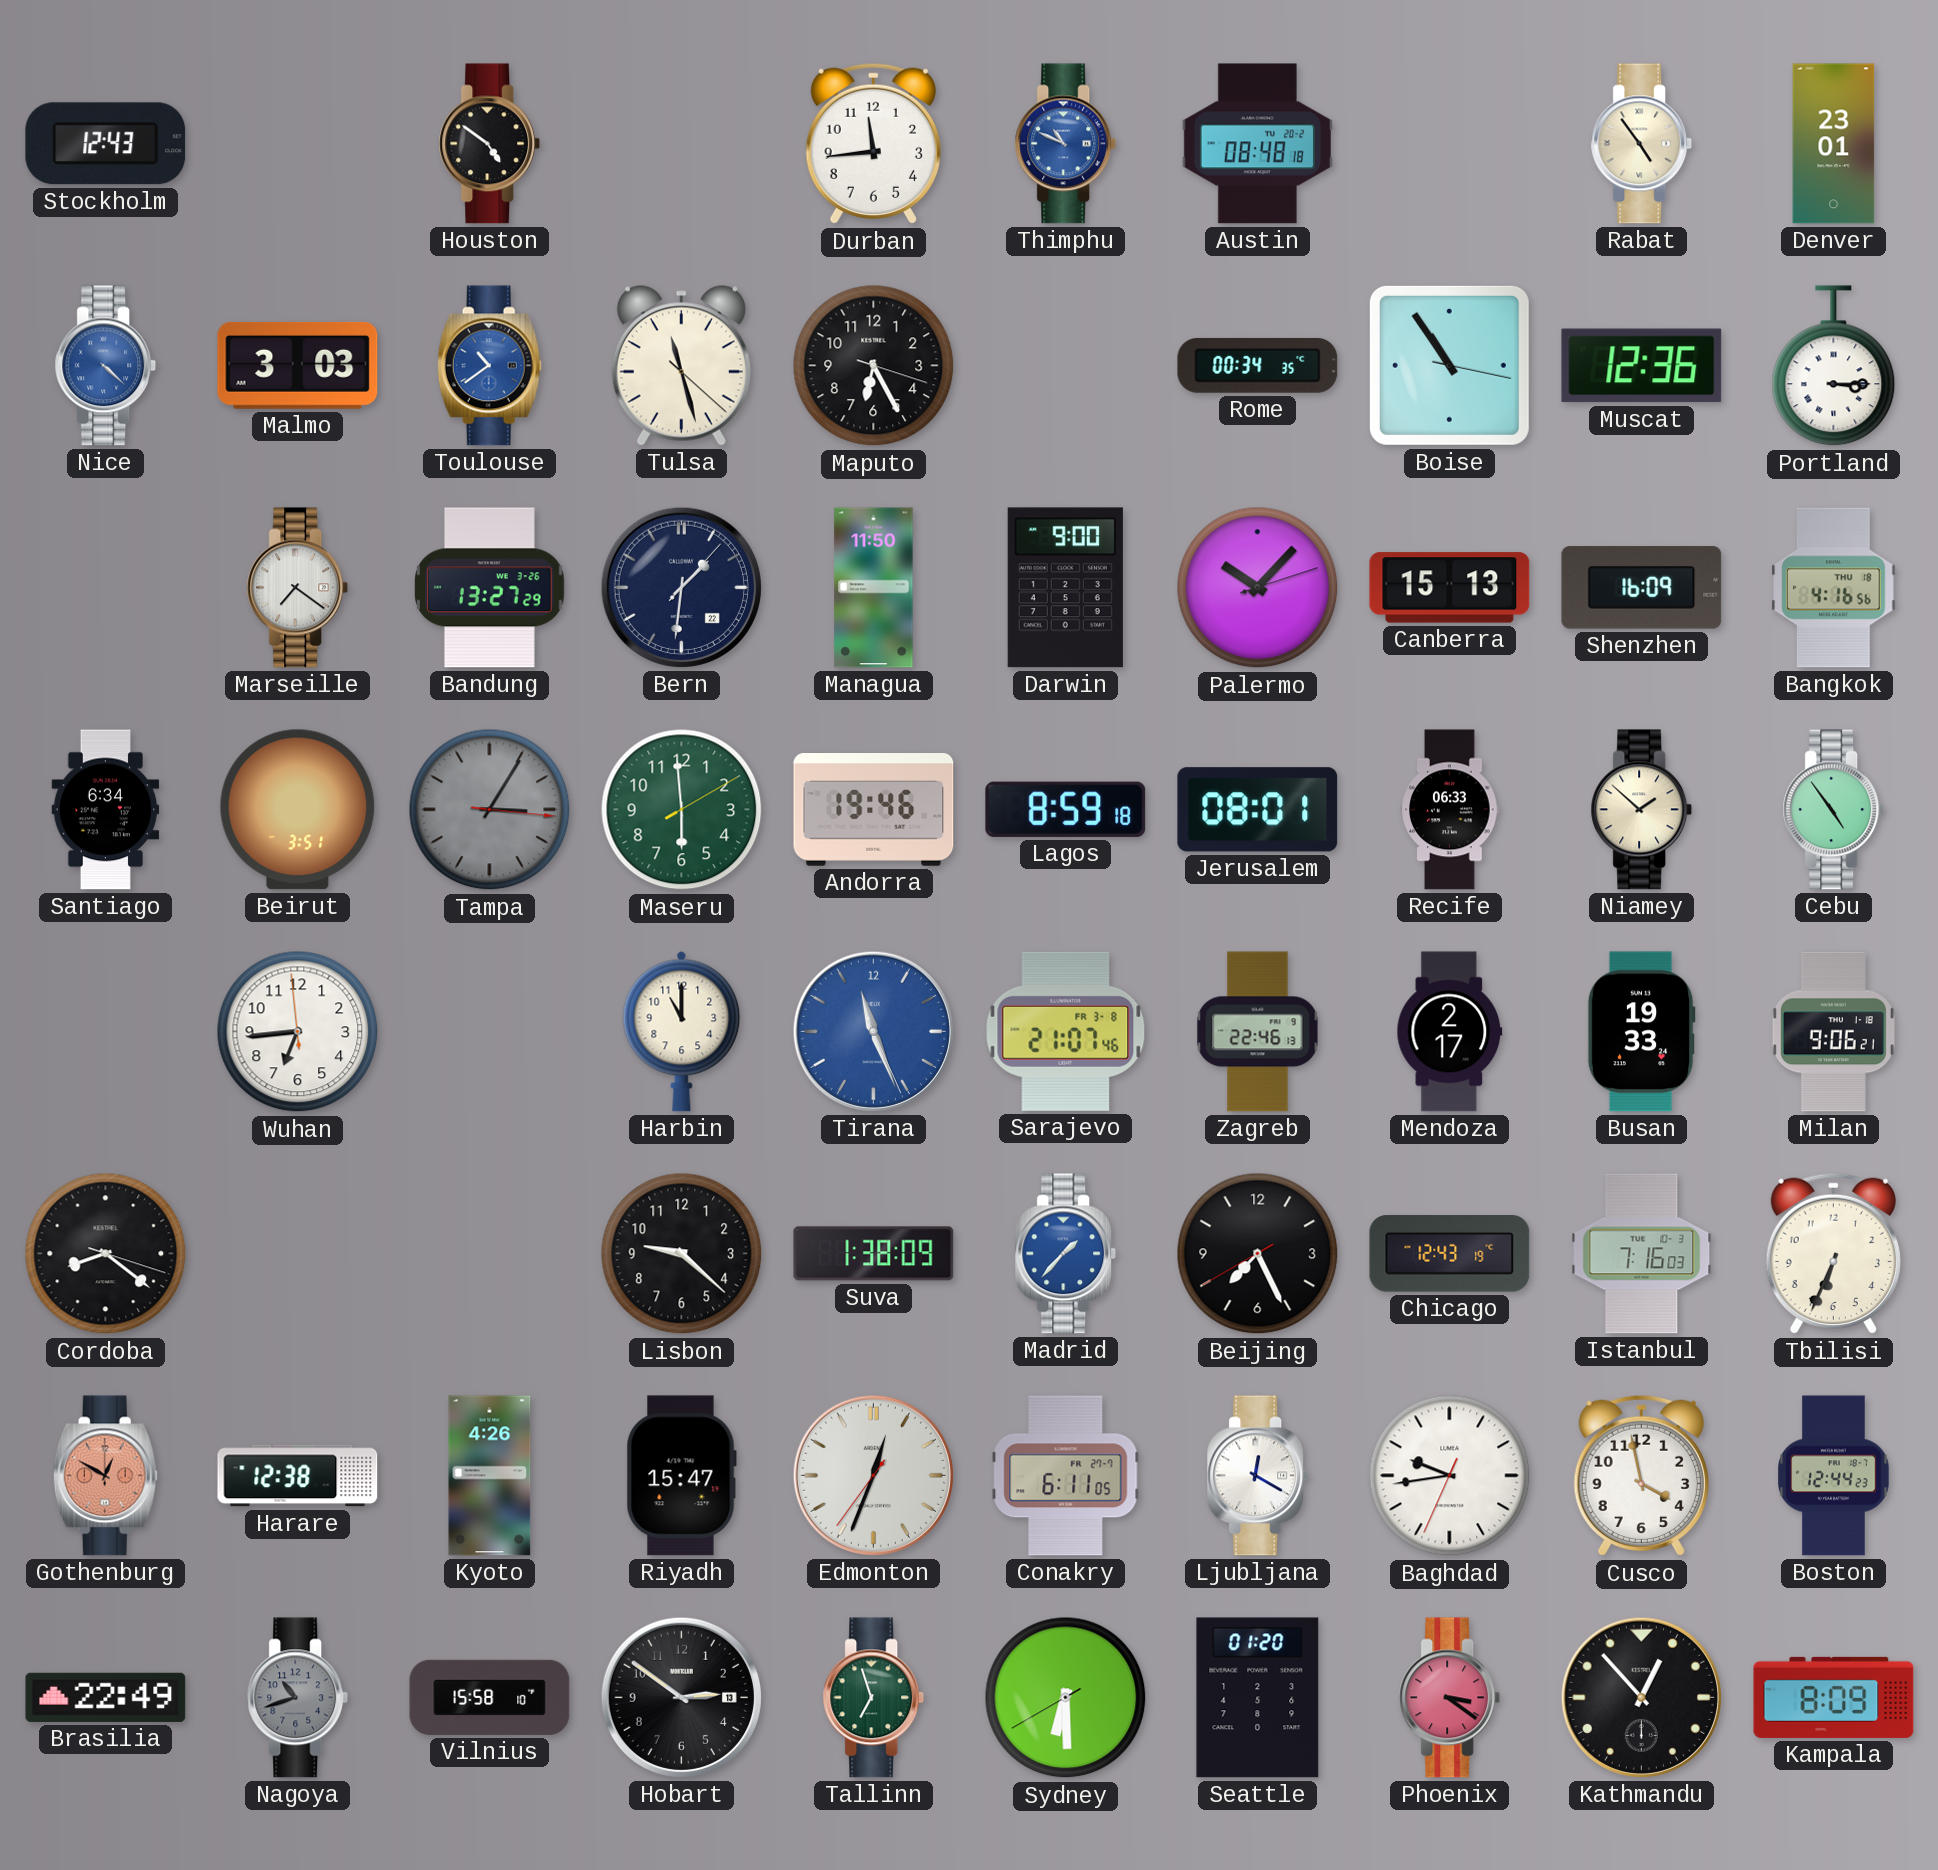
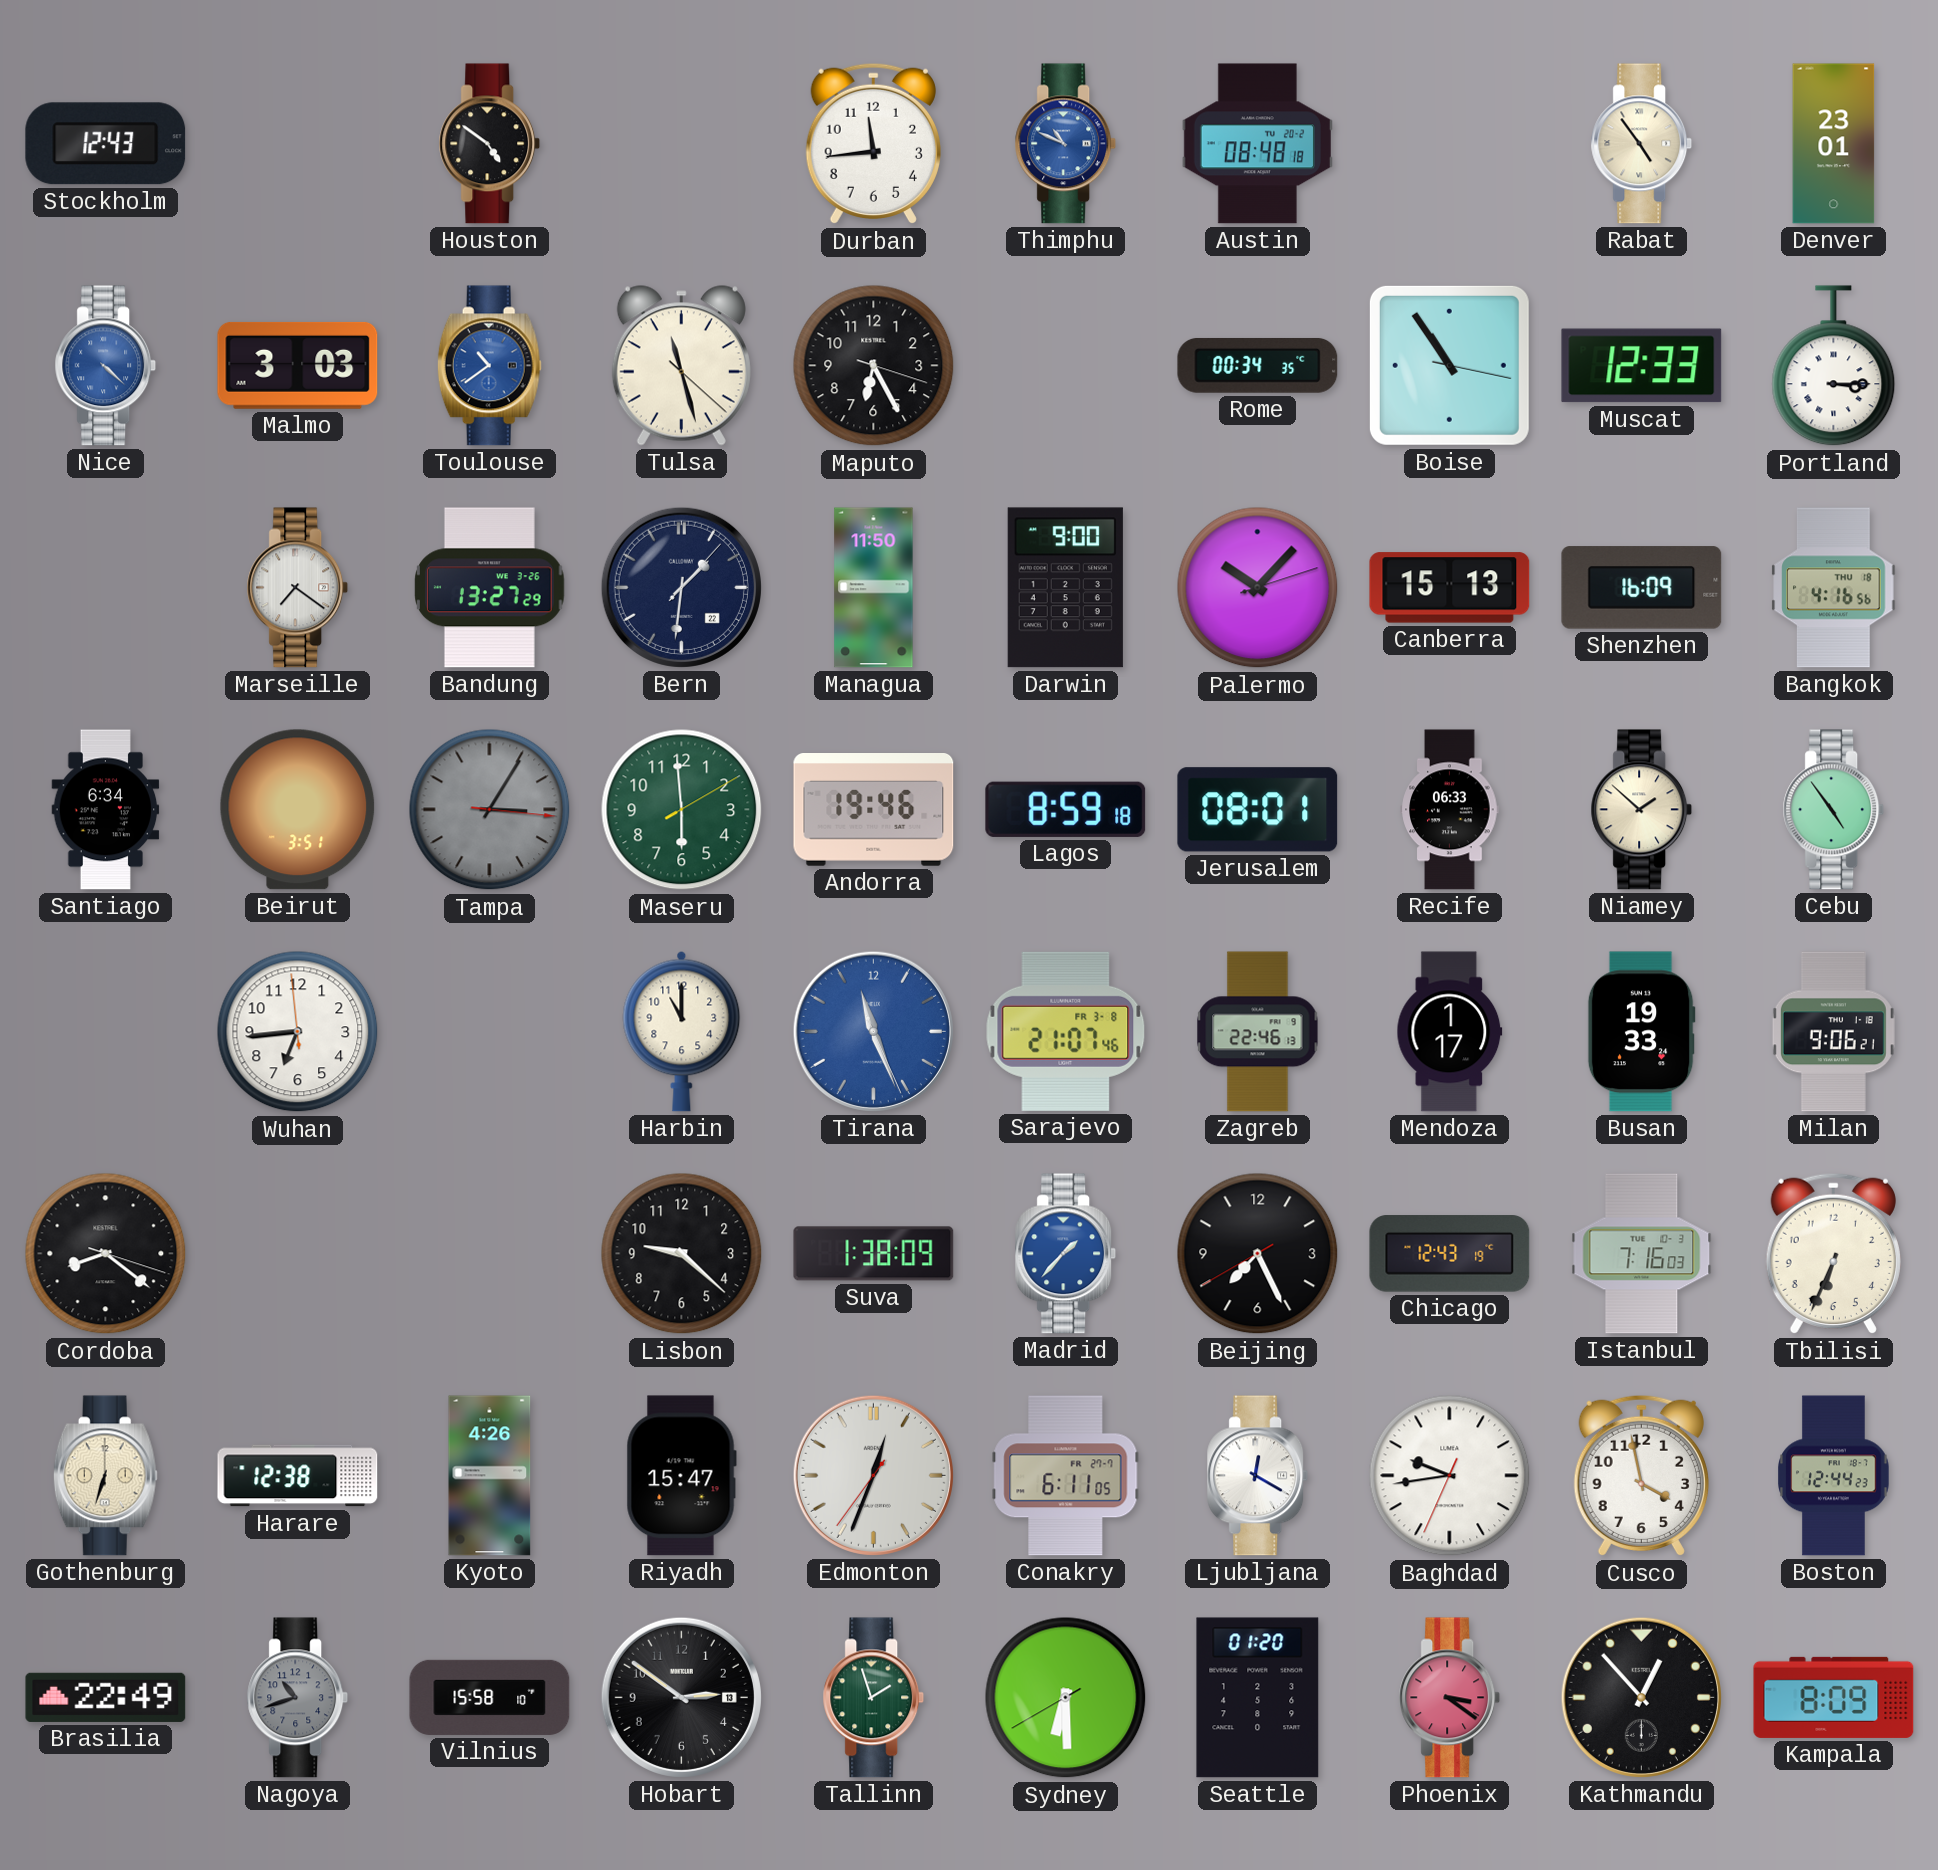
Muscat: 12:36 -> 12:33 (1642, 366)
Mendoza: 2:17 -> 1:17 (1450, 1032)
Gothenburg: 12:50 -> 6:33 (105, 1476)
Gothenburg dial: salmon -> cream (105, 1476)
Tallinn: 6:57 -> 1:57 (874, 1698)
